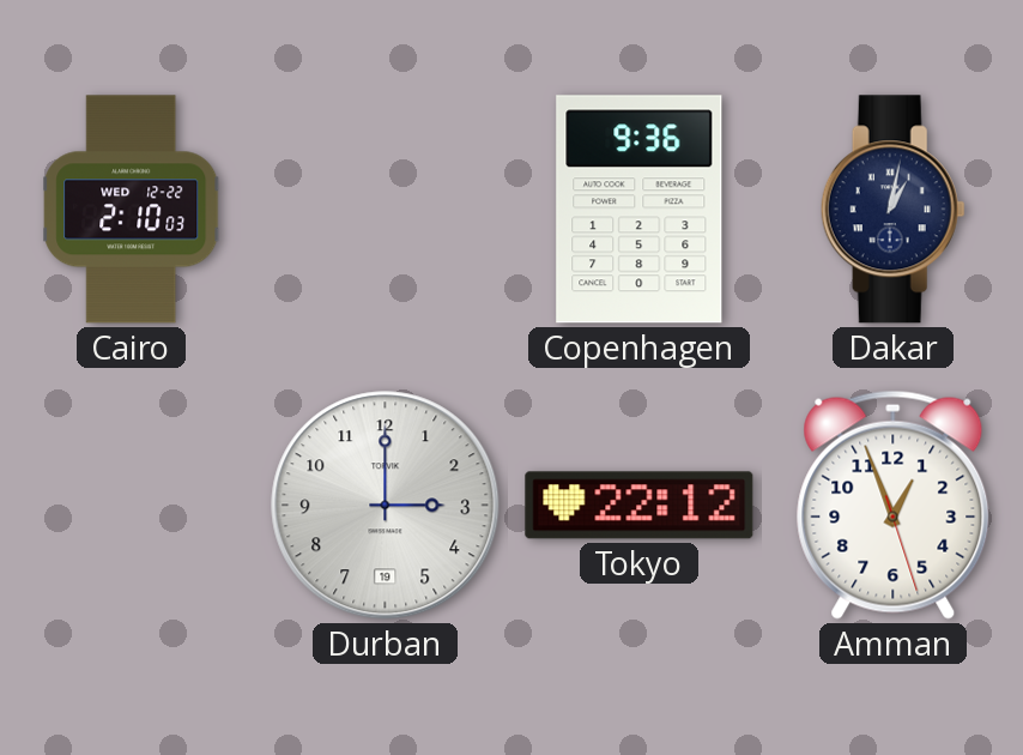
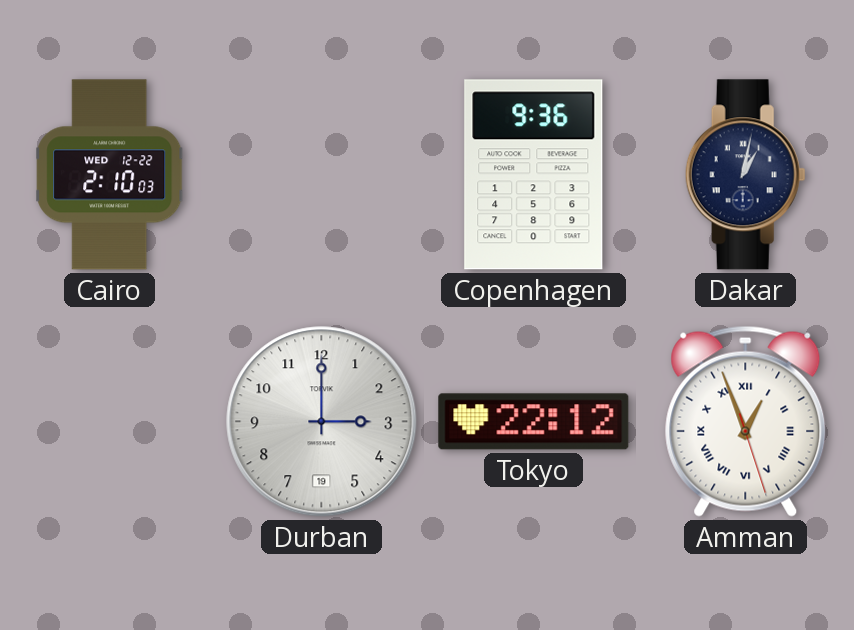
Amman numerals: Arabic -> Roman (746, 421)
